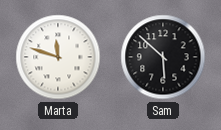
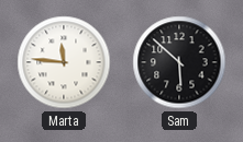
Marta: 11:48 -> 11:46 (64, 62)
